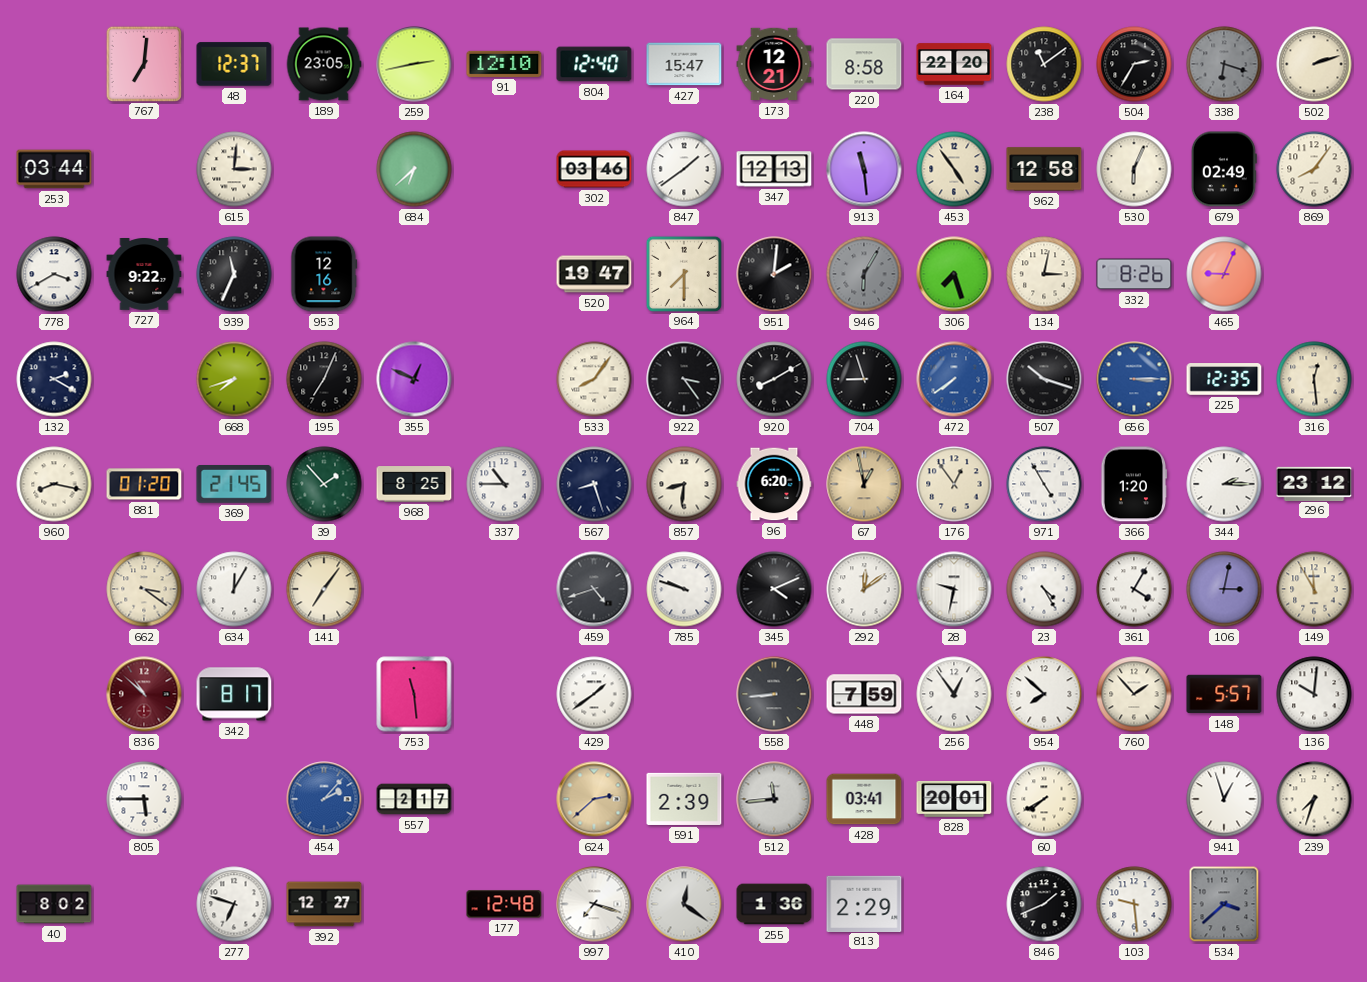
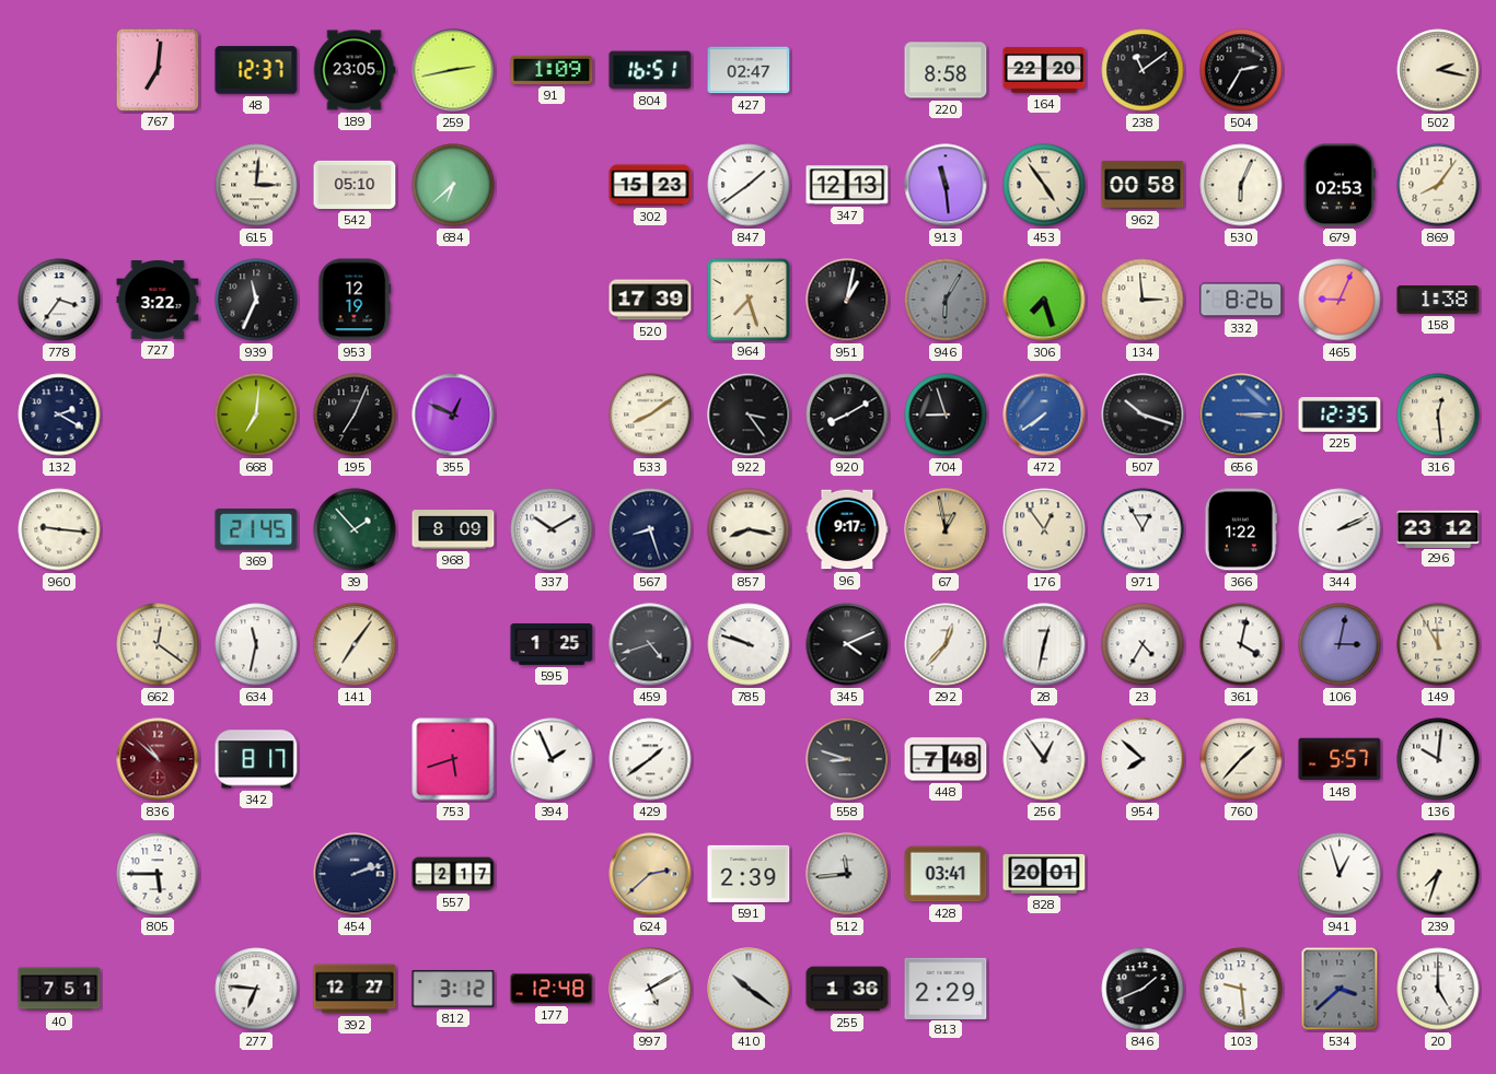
91: 12:10 -> 1:09 (552, 70)
804: 12:40 -> 16:51 (650, 70)
427: 15:47 -> 02:47 (749, 70)
173: 12:21 -> none (774, 64)
338: 6:18 -> none (1224, 64)
502: 2:12 -> 2:17 (1438, 70)
253: 03:44 -> none (54, 169)
542: none -> 05:10 (355, 185)
302: 03:46 -> 15:23 (650, 185)
962: 12:58 -> 00:58 (1143, 185)
679: 02:49 -> 02:53 (1340, 185)
778: 3:40 -> 3:36 (59, 300)
727: 9:22 -> 3:22 (158, 301)
953: 12:16 -> 12:19 (355, 300)
520: 19:47 -> 17:39 (650, 300)
964: 7:30 -> 7:27 (747, 299)
951: 2:01 -> 1:02 (847, 300)
134: 3:02 -> 2:59 (1143, 300)
158: none -> 1:38 (1438, 300)
668: 7:42 -> 7:01 (256, 415)
533: 8:06 -> 8:09 (650, 415)
960: 8:17 -> 9:16 (59, 529)
881: 01:20 -> none (144, 484)
968: 8:25 -> 8:09 (453, 529)
337: 10:45 -> 10:10 (552, 529)
857: 8:31 -> 8:17 (749, 529)
96: 6:20 -> 9:17 (847, 529)
971: 4:55 -> 12:55 (1143, 529)
366: 1:20 -> 1:22 (1241, 529)
344: 2:15 -> 2:11 (1340, 529)
662: 3:21 -> 12:21 (158, 644)
634: 12:05 -> 11:32 (256, 644)
595: none -> 1:25 (552, 645)
292: 12:09 -> 12:37 (946, 644)
28: 9:32 -> 12:32 (1044, 644)
23: 4:25 -> 4:35 (1143, 644)
361: 4:05 -> 4:02 (1241, 644)
753: 11:29 -> 5:42 (453, 759)
394: none -> 1:56 (552, 759)
558: 8:44 -> 8:48 (847, 759)
448: 7:59 -> 7:48 (946, 759)
760: 1:53 -> 1:37 (1241, 759)
454: 2:07 -> 2:12 (355, 874)
454 dial: blue -> navy (355, 874)
60: 7:40 -> none (1044, 799)
40: 8:02 -> 7:51 (59, 989)
277: 6:48 -> 6:46 (256, 989)
812: none -> 3:12 (453, 989)
997: 7:18 -> 5:10 (650, 989)
410: 12:21 -> 10:21 (749, 989)
20: none -> 5:00 (1438, 989)
